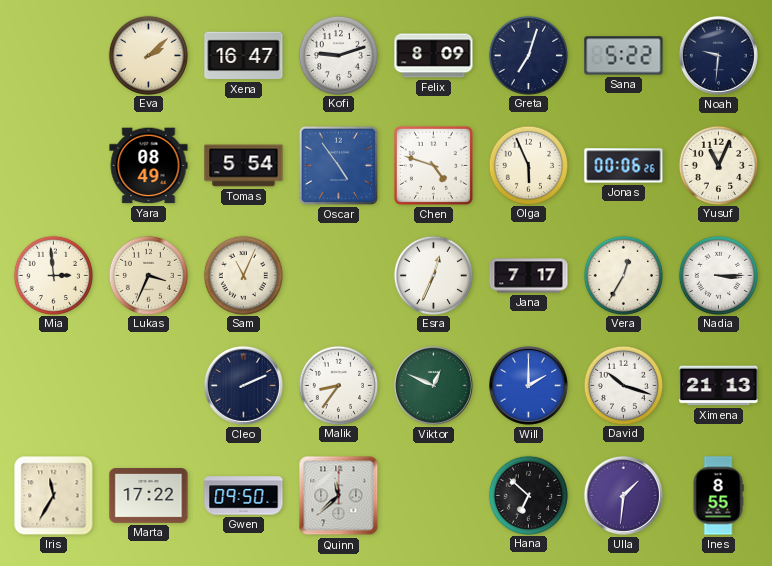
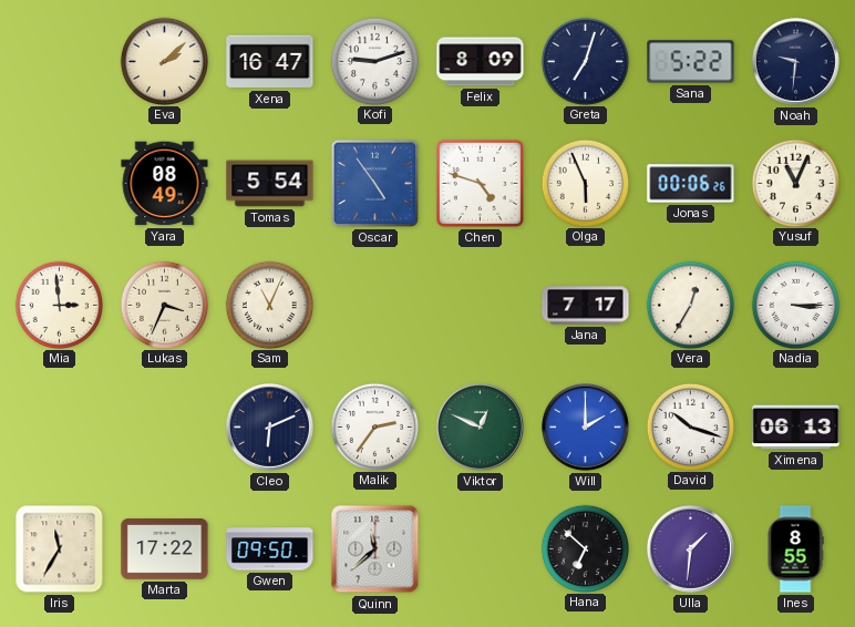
Esra: 12:34 -> none (433, 275)
Cleo: 2:11 -> 6:11 (269, 426)
Malik: 8:36 -> 2:36 (374, 426)
Ximena: 21:13 -> 06:13 (796, 428)
